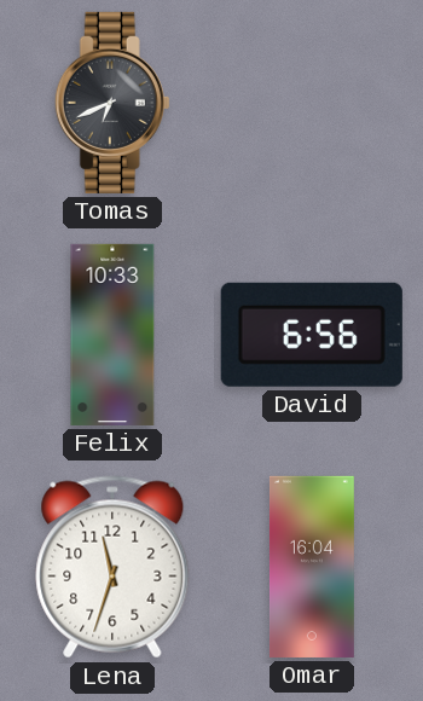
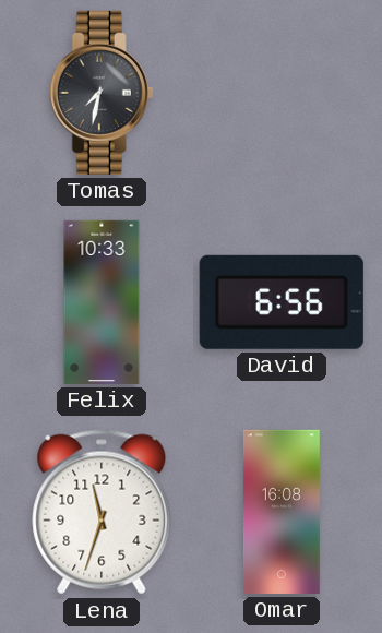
Tomas: 6:41 -> 7:32 (102, 93)
Omar: 16:04 -> 16:08 (282, 512)
